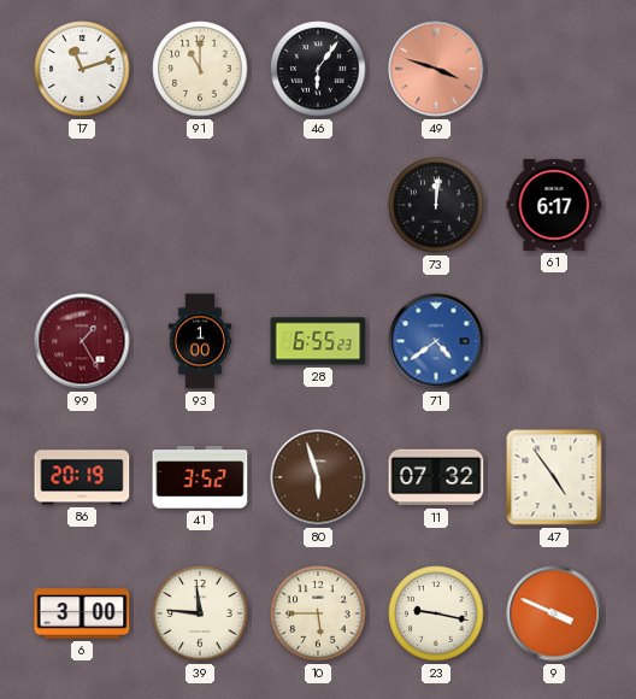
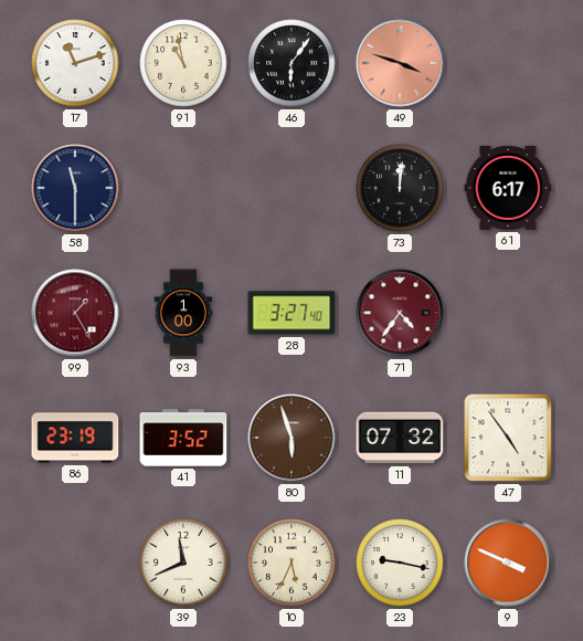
91: 11:00 -> 10:58 (183, 63)
58: none -> 11:30 (75, 188)
28: 6:55 -> 3:27 (291, 313)
71: 4:39 -> 4:36 (400, 313)
71 dial: blue -> burgundy (400, 313)
86: 20:19 -> 23:19 (75, 438)
6: 3:00 -> none (82, 613)
39: 11:46 -> 11:41 (183, 563)
10: 5:45 -> 5:34 (291, 563)
